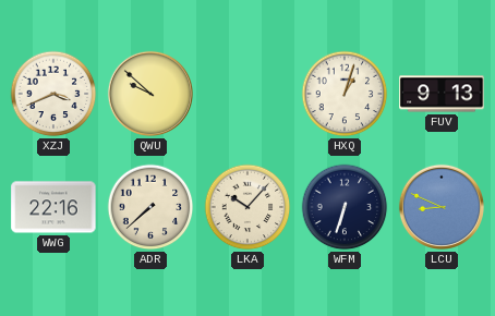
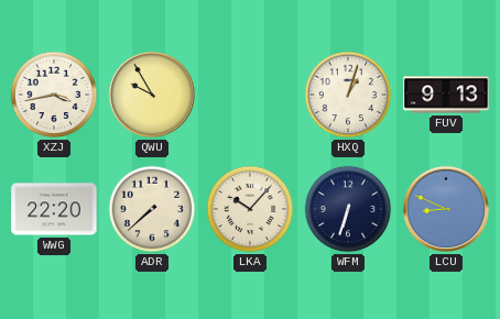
XZJ: 3:41 -> 3:43 (54, 95)
QWU: 9:52 -> 9:55 (152, 95)
WWG: 22:16 -> 22:20 (54, 209)
